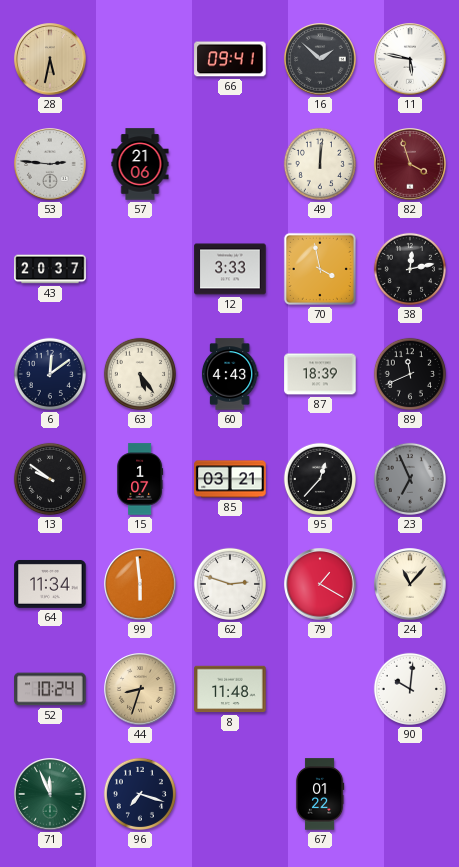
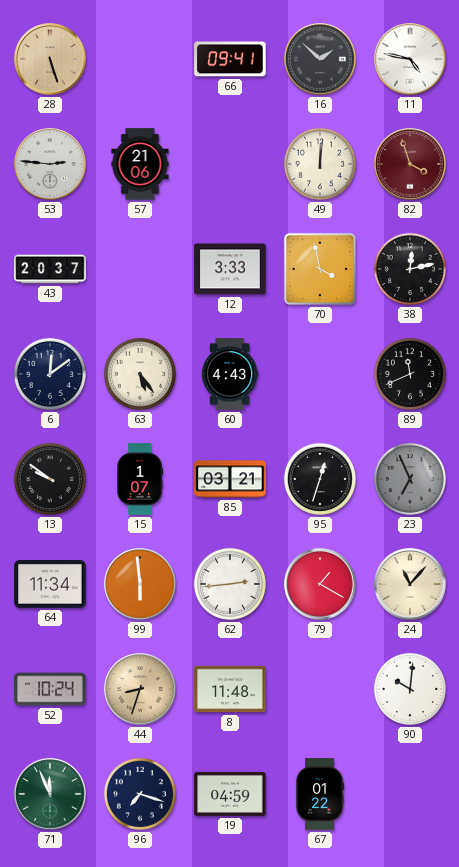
28: 5:32 -> 5:27 (50, 59)
11: 5:47 -> 4:47 (410, 59)
87: 18:39 -> none (320, 374)
95: 12:37 -> 12:33 (320, 479)
62: 2:48 -> 2:44 (230, 584)
19: none -> 04:59 (230, 794)
